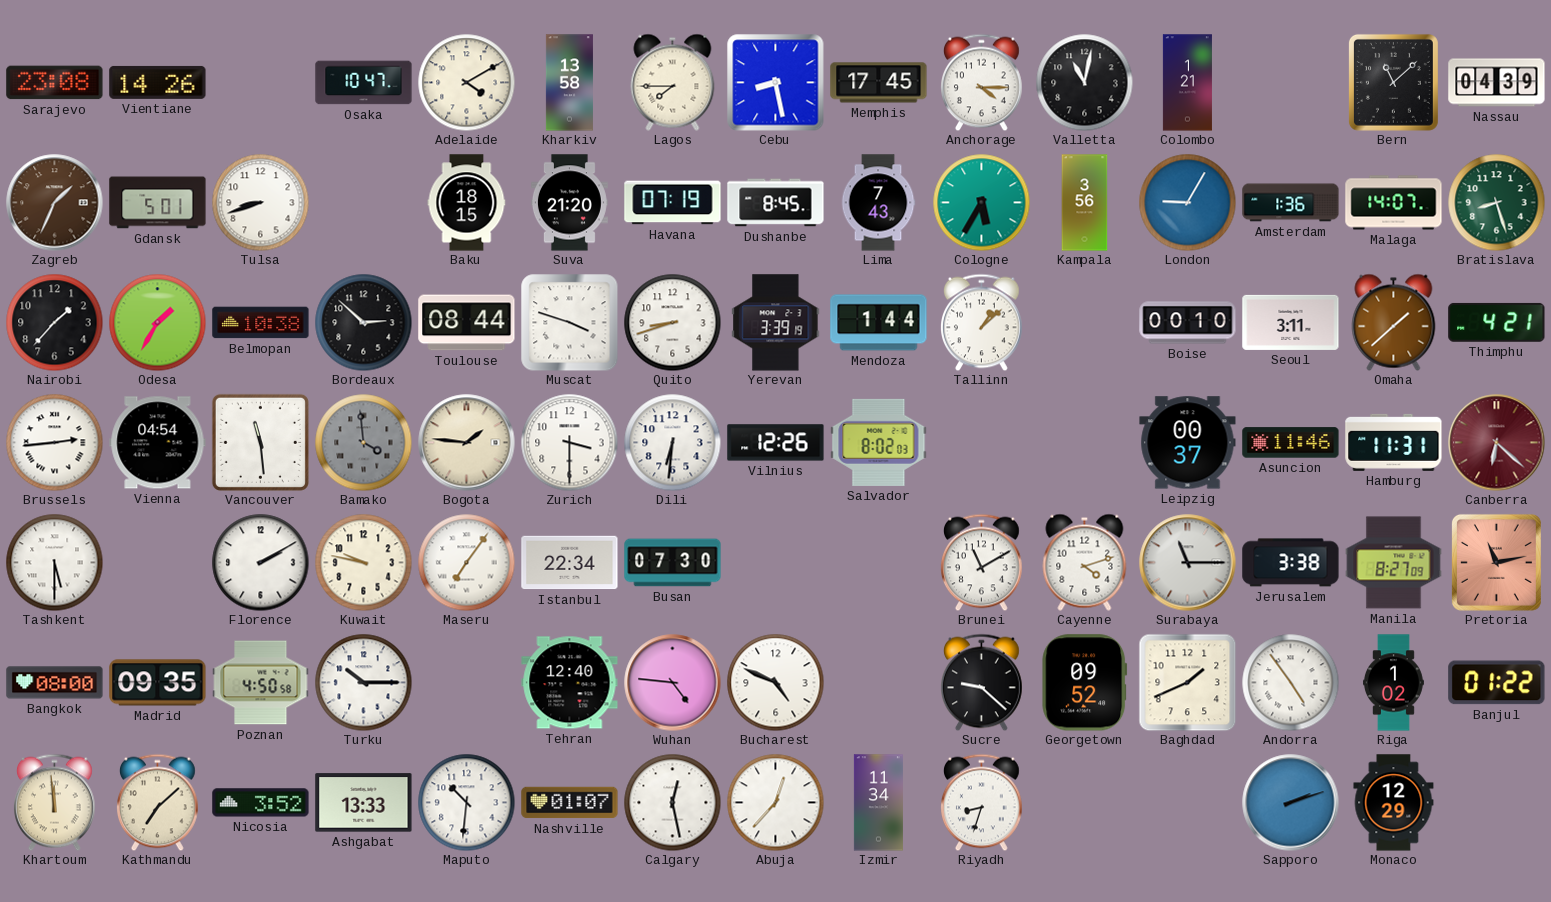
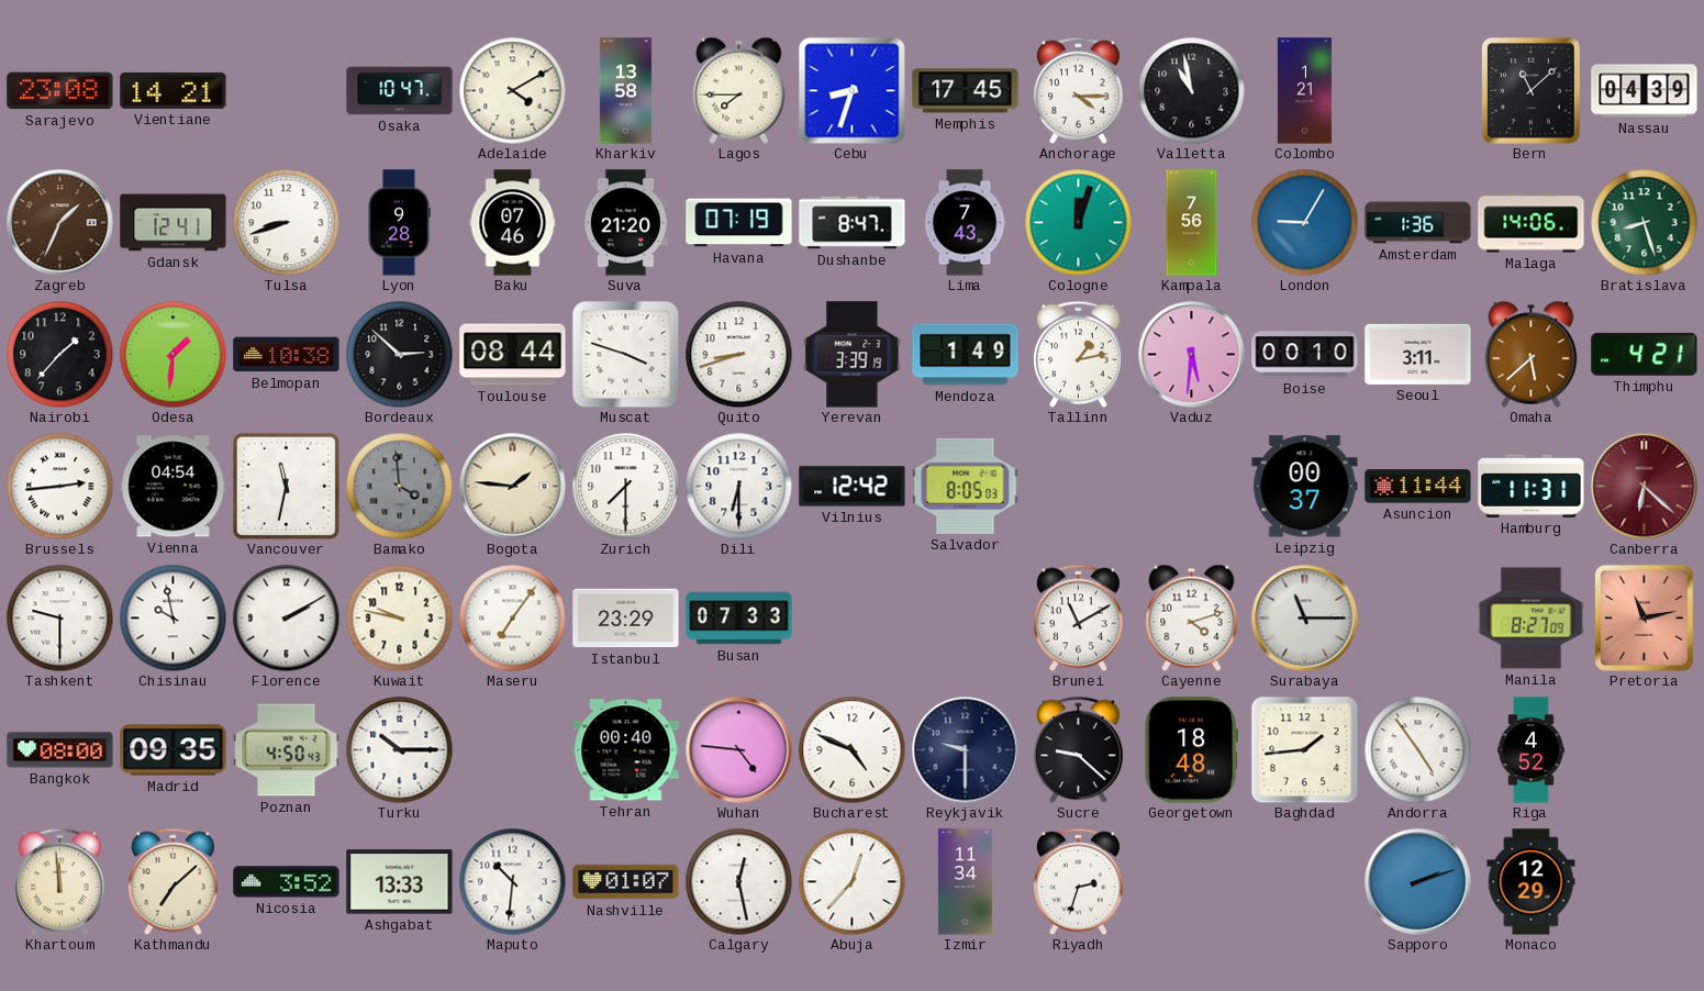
Vientiane: 14:26 -> 14:21 (174, 90)
Cebu: 8:28 -> 8:33 (853, 91)
Valletta: 11:02 -> 10:58 (1191, 90)
Gdansk: 5:01 -> 12:41 (174, 223)
Lyon: none -> 9:28 (399, 223)
Baku: 18:15 -> 07:46 (513, 223)
Dushanbe: 8:45 -> 8:47 (853, 223)
Cologne: 5:35 -> 12:03 (1078, 222)
Kampala: 3:56 -> 7:56 (1192, 223)
Malaga: 14:07 -> 14:06 (1532, 223)
Odesa: 1:35 -> 1:31 (172, 354)
Mendoza: 1:44 -> 1:49 (966, 355)
Tallinn: 1:08 -> 1:13 (1079, 354)
Vaduz: none -> 5:31 (1192, 355)
Omaha: 1:38 -> 5:38 (1532, 354)
Vancouver: 11:29 -> 11:32 (286, 486)
Zurich: 3:30 -> 7:30 (625, 486)
Dili: 6:31 -> 6:30 (738, 486)
Vilnius: 12:26 -> 12:42 (853, 487)
Salvador: 8:02 -> 8:05 (966, 486)
Asuncion: 11:46 -> 11:44 (1418, 487)
Tashkent: 5:30 -> 9:30 (59, 617)
Chisinau: none -> 9:58 (172, 617)
Istanbul: 22:34 -> 23:29 (626, 619)
Busan: 07:30 -> 07:33 (739, 619)
Jerusalem: 3:38 -> none (1291, 563)
Poznan: 4:50:58 -> 4:50:43 (287, 750)
Tehran: 12:40 -> 00:40 (626, 750)
Reykjavik: none -> 9:30 (966, 750)
Georgetown: 09:52 -> 18:48 (1192, 750)
Baghdad: 1:41 -> 1:44 (1304, 749)
Riga: 1:02 -> 4:52 (1532, 750)
Banjul: 01:22 -> none (1497, 683)
Riyadh: 8:33 -> 2:33 (1079, 881)
